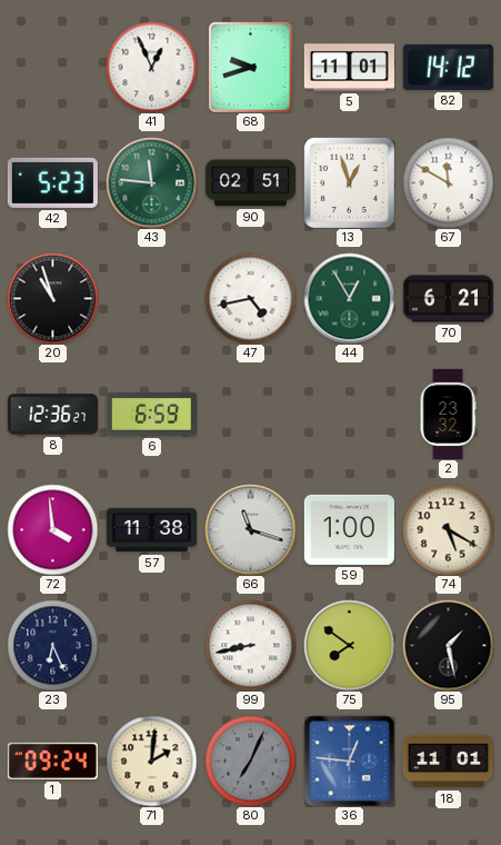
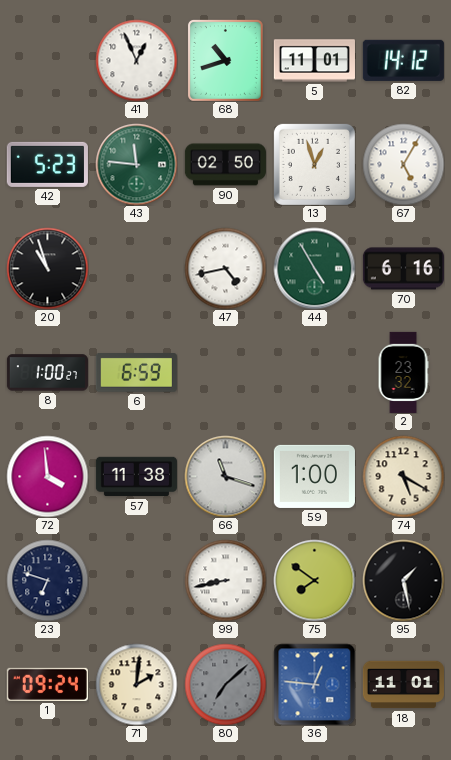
68: 9:42 -> 10:42 (225, 61)
90: 02:51 -> 02:50 (225, 165)
67: 11:50 -> 5:05 (403, 164)
44: 12:55 -> 4:55 (314, 268)
70: 6:21 -> 6:16 (403, 269)
8: 12:36 -> 1:00 (47, 373)
23: 6:26 -> 6:48 (47, 580)
80: 7:04 -> 7:08 (225, 684)
